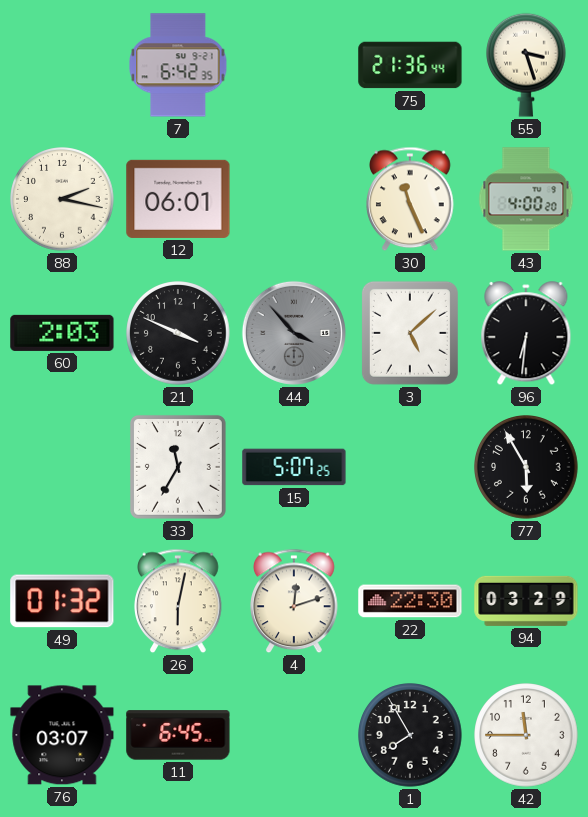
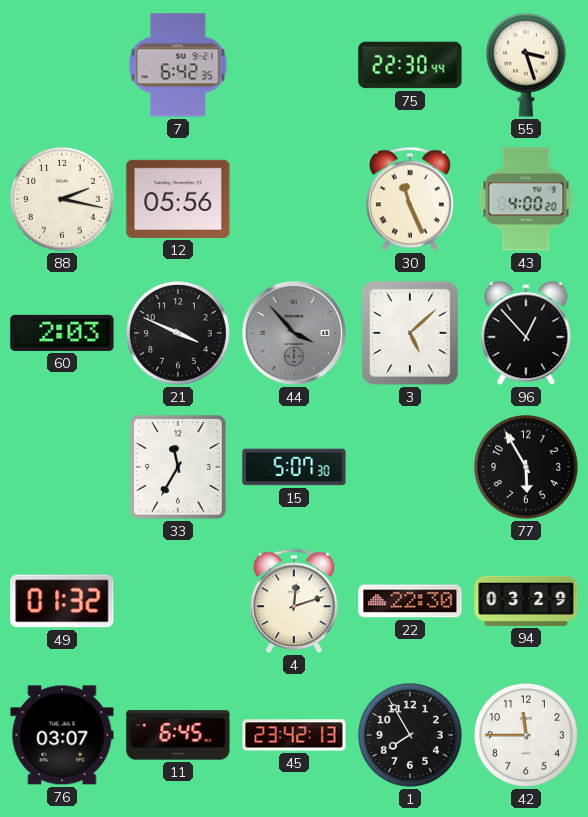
75: 21:36 -> 22:30 (410, 65)
12: 06:01 -> 05:56 (178, 199)
96: 6:31 -> 12:53 (526, 334)
15: 5:07:25 -> 5:07:30 (294, 467)
26: 6:02 -> none (178, 601)
45: none -> 23:42 (294, 735)
